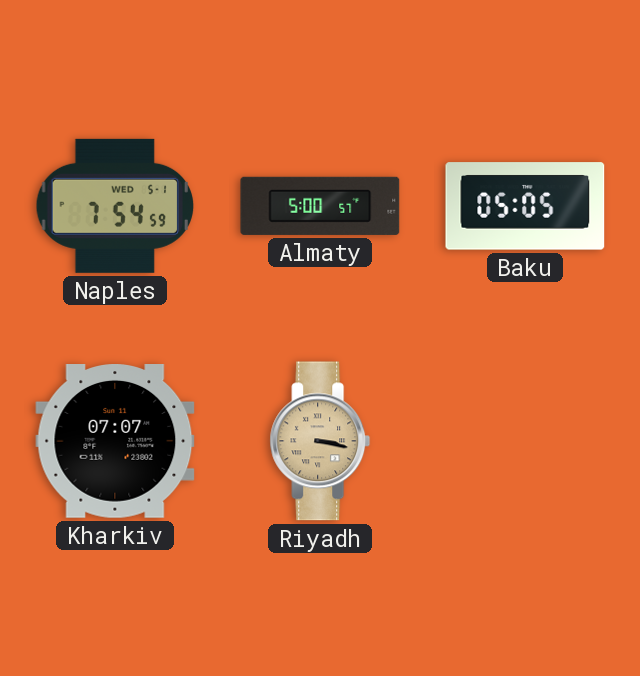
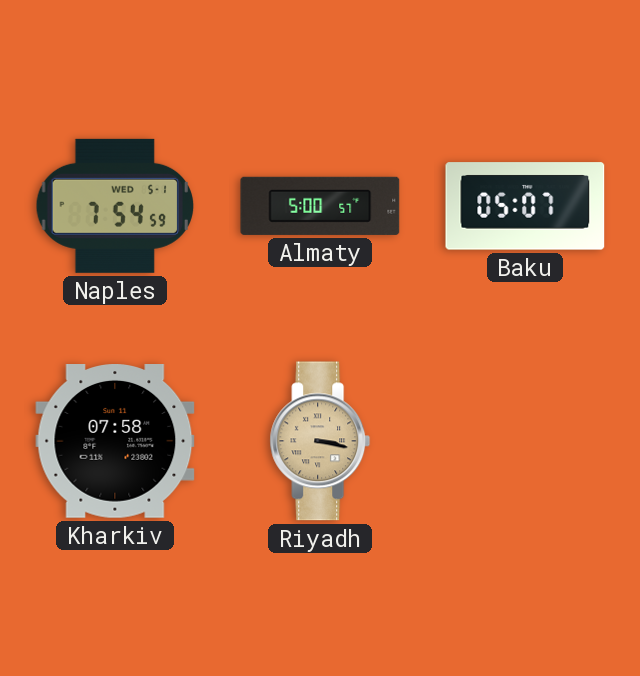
Baku: 05:05 -> 05:07 (525, 206)
Kharkiv: 07:07 -> 07:58 (115, 442)
